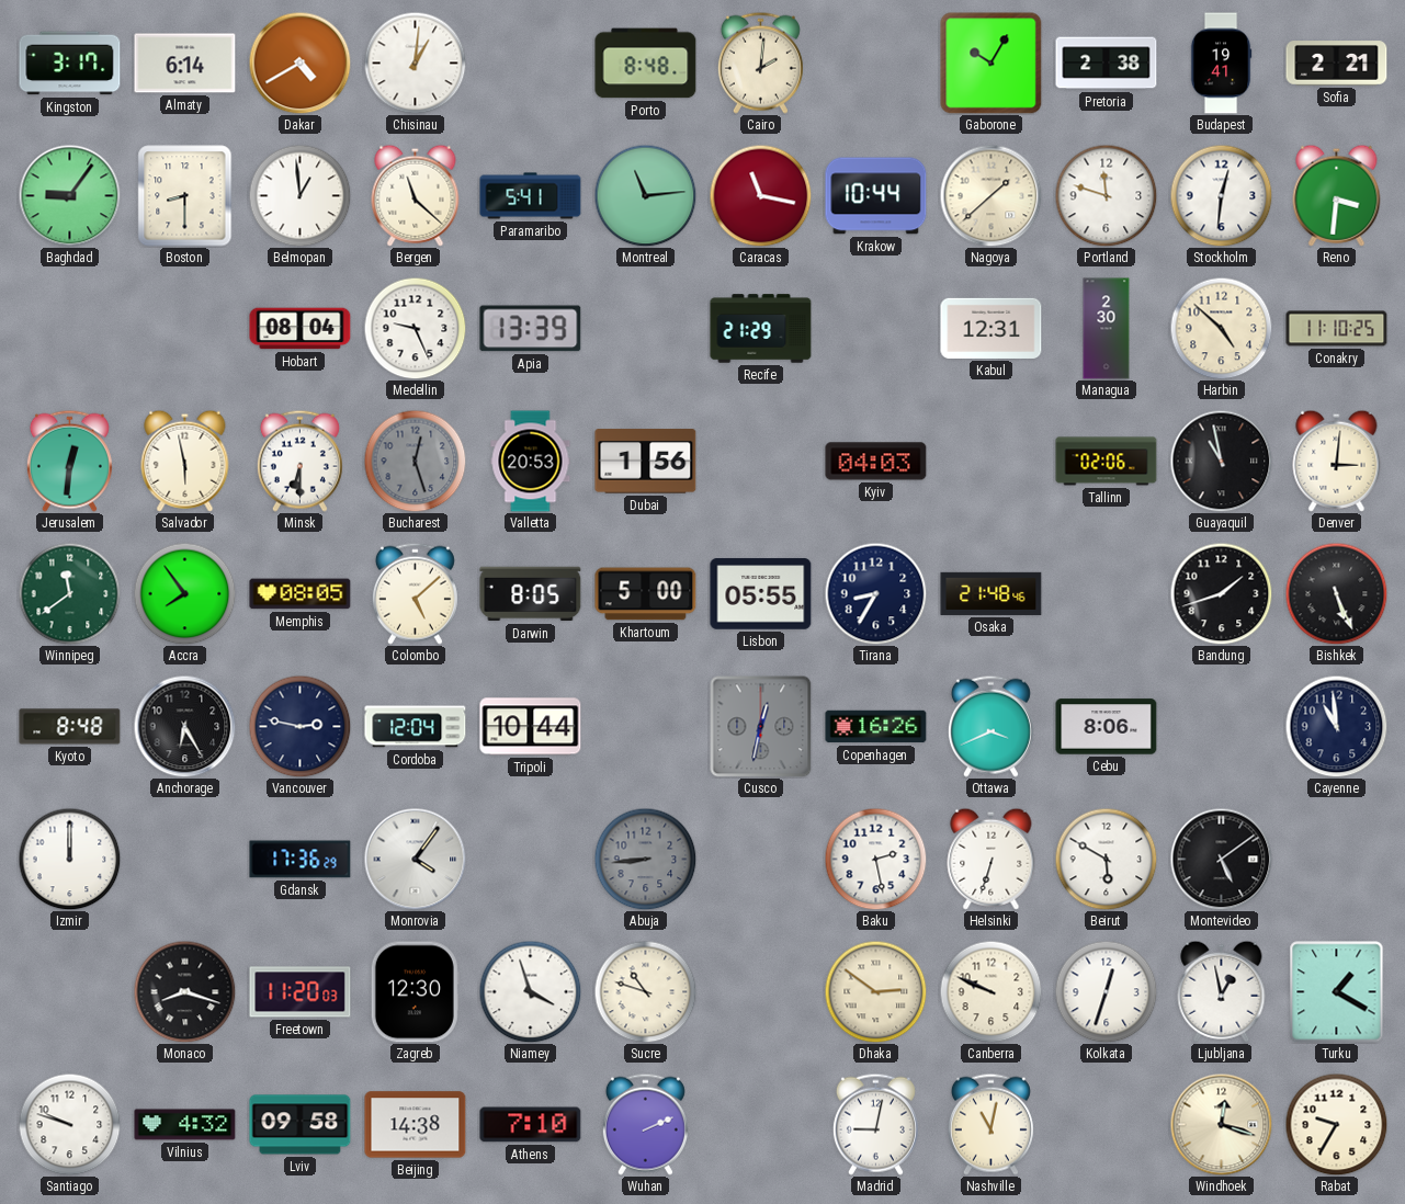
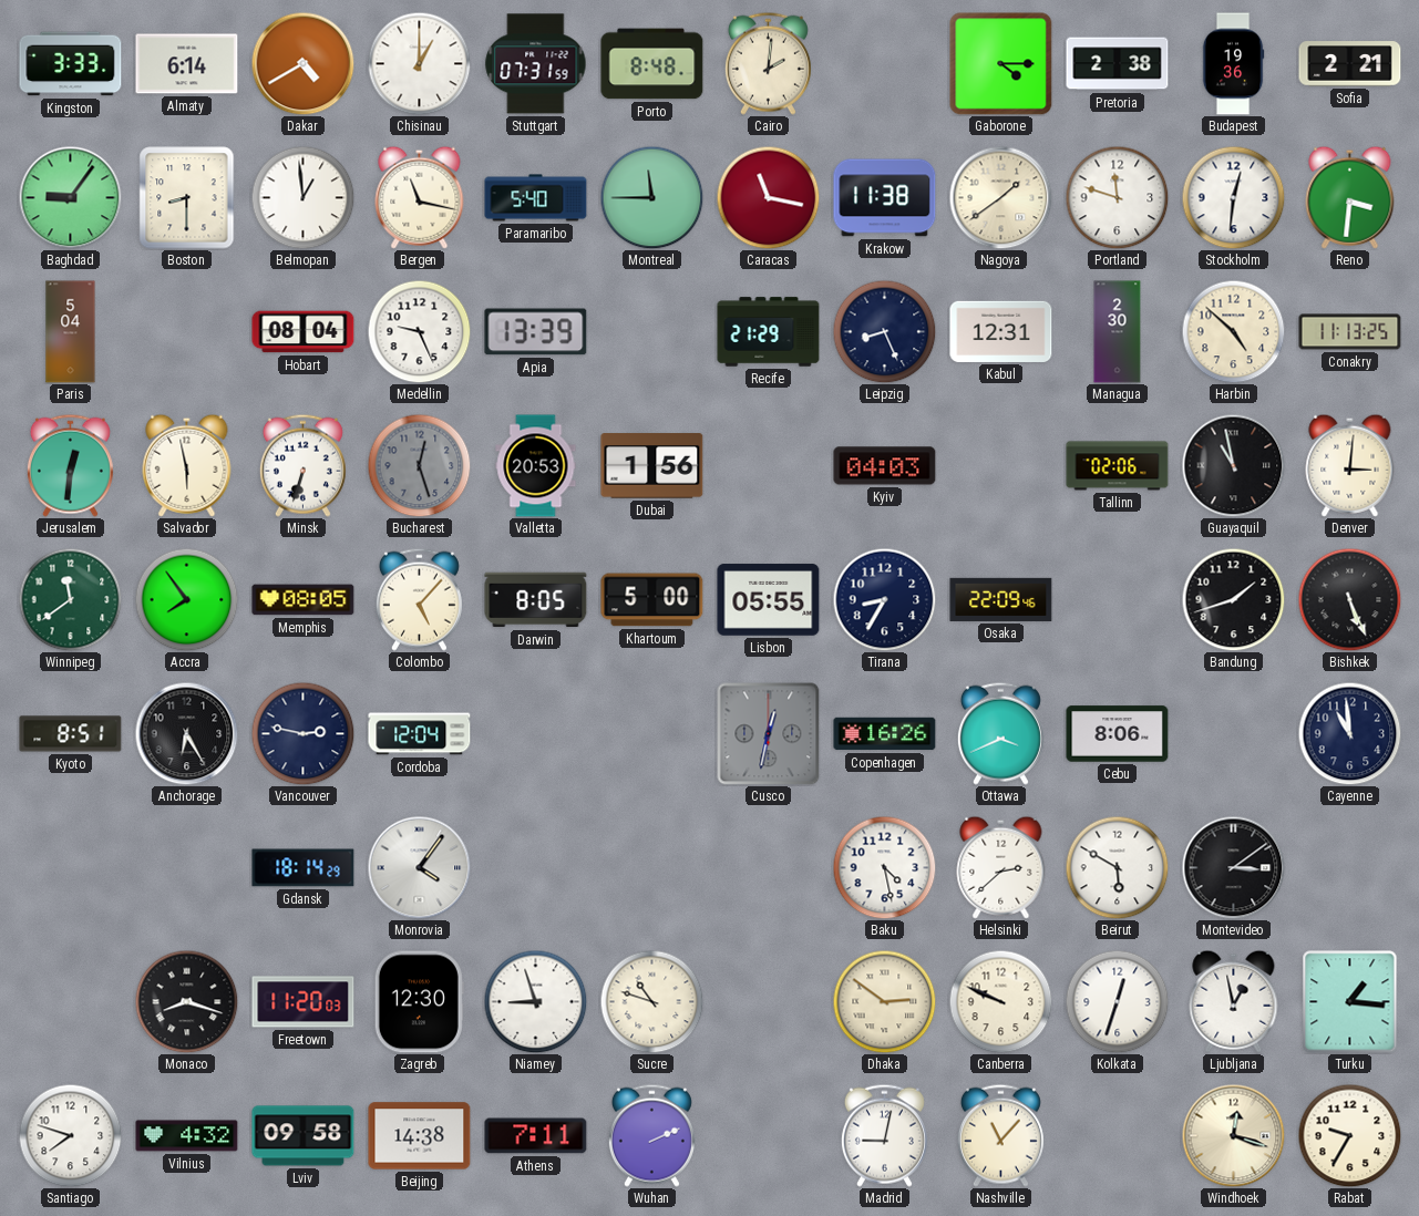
Kingston: 3:17 -> 3:33 (71, 64)
Chisinau: 1:01 -> 1:00 (419, 63)
Stuttgart: none -> 07:31 (536, 64)
Gaborone: 10:05 -> 4:15 (1001, 64)
Budapest: 19:41 -> 19:36 (1233, 64)
Bergen: 11:22 -> 11:17 (420, 197)
Paramaribo: 5:41 -> 5:40 (536, 198)
Montreal: 11:14 -> 11:45 (651, 197)
Krakow: 10:44 -> 11:38 (885, 198)
Nagoya: 1:38 -> 1:39 (1000, 197)
Paris: none -> 5:04 (71, 332)
Leipzig: none -> 8:26 (884, 331)
Conakry: 11:10 -> 11:13 (1350, 332)
Minsk: 6:30 -> 6:33 (302, 465)
Colombo: 5:08 -> 5:07 (419, 599)
Osaka: 21:48 -> 22:09 (1001, 599)
Kyoto: 8:48 -> 8:51 (71, 734)
Tripoli: 10:44 -> none (531, 727)
Izmir: 12:00 -> none (69, 859)
Gdansk: 17:36 -> 18:14 (304, 868)
Abuja: 8:44 -> none (645, 859)
Baku: 2:28 -> 4:28 (884, 867)
Helsinki: 6:33 -> 2:38 (1001, 867)
Montevideo: 5:09 -> 3:09 (1233, 867)
Niamey: 3:57 -> 8:57 (535, 1001)
Turku: 1:20 -> 1:16 (1350, 1002)
Santiago: 9:48 -> 7:48 (70, 1135)
Athens: 7:10 -> 7:11 (536, 1136)
Nashville: 11:02 -> 11:07 (1000, 1135)
